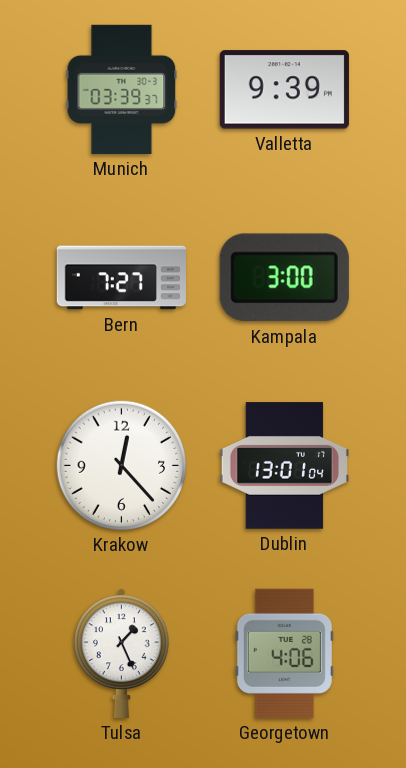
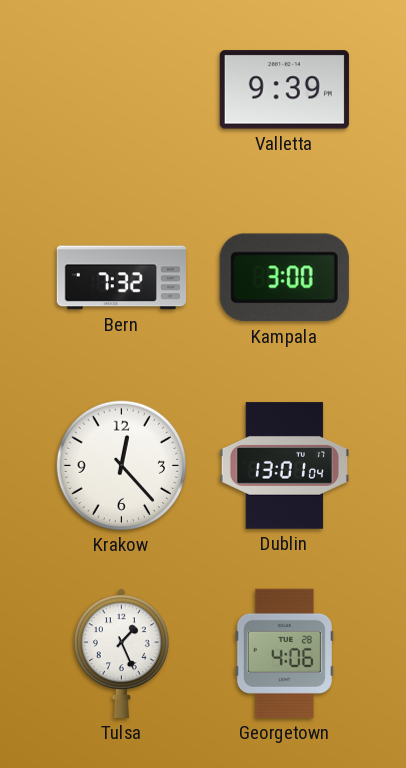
Munich: 03:39 -> none (122, 89)
Bern: 7:27 -> 7:32 (121, 278)
